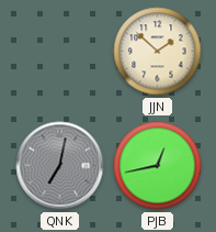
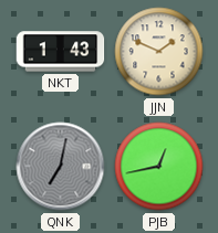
NKT: none -> 1:43 (61, 52)
JJN: 1:52 -> 1:49 (159, 52)
